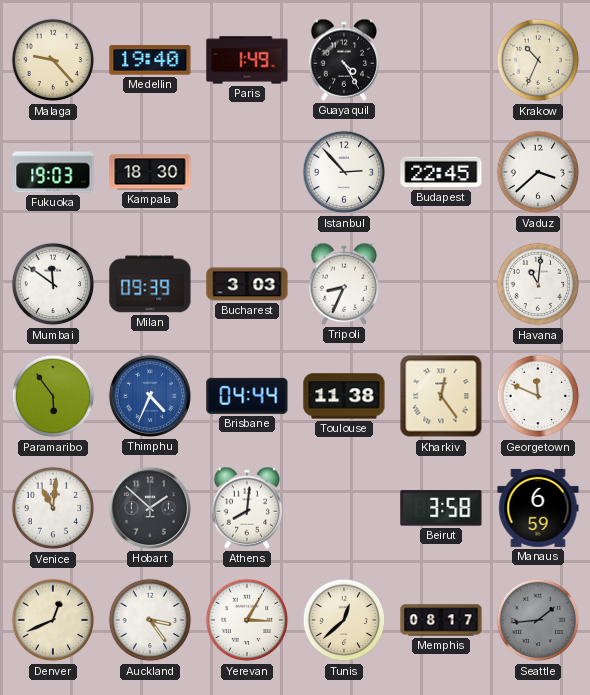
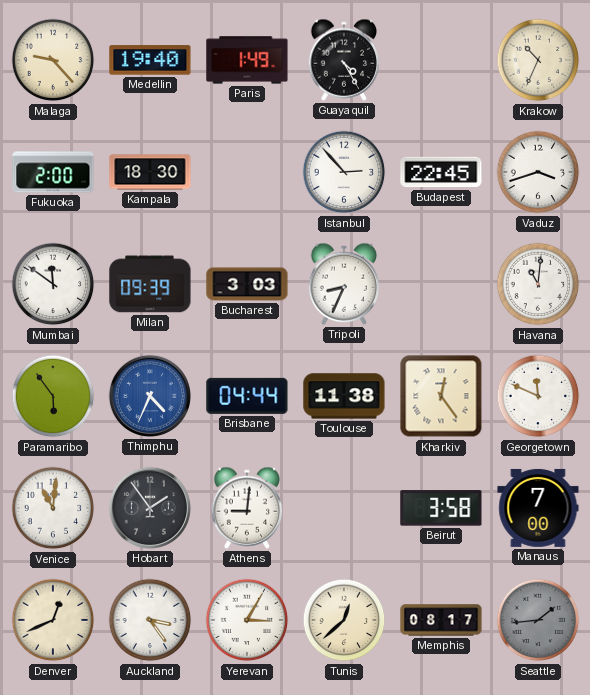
Fukuoka: 19:03 -> 2:00 (53, 172)
Vaduz: 3:38 -> 3:42 (538, 172)
Hobart: 1:52 -> 1:54 (150, 508)
Athens: 8:01 -> 9:01 (247, 508)
Manaus: 6:59 -> 7:00 (538, 508)
